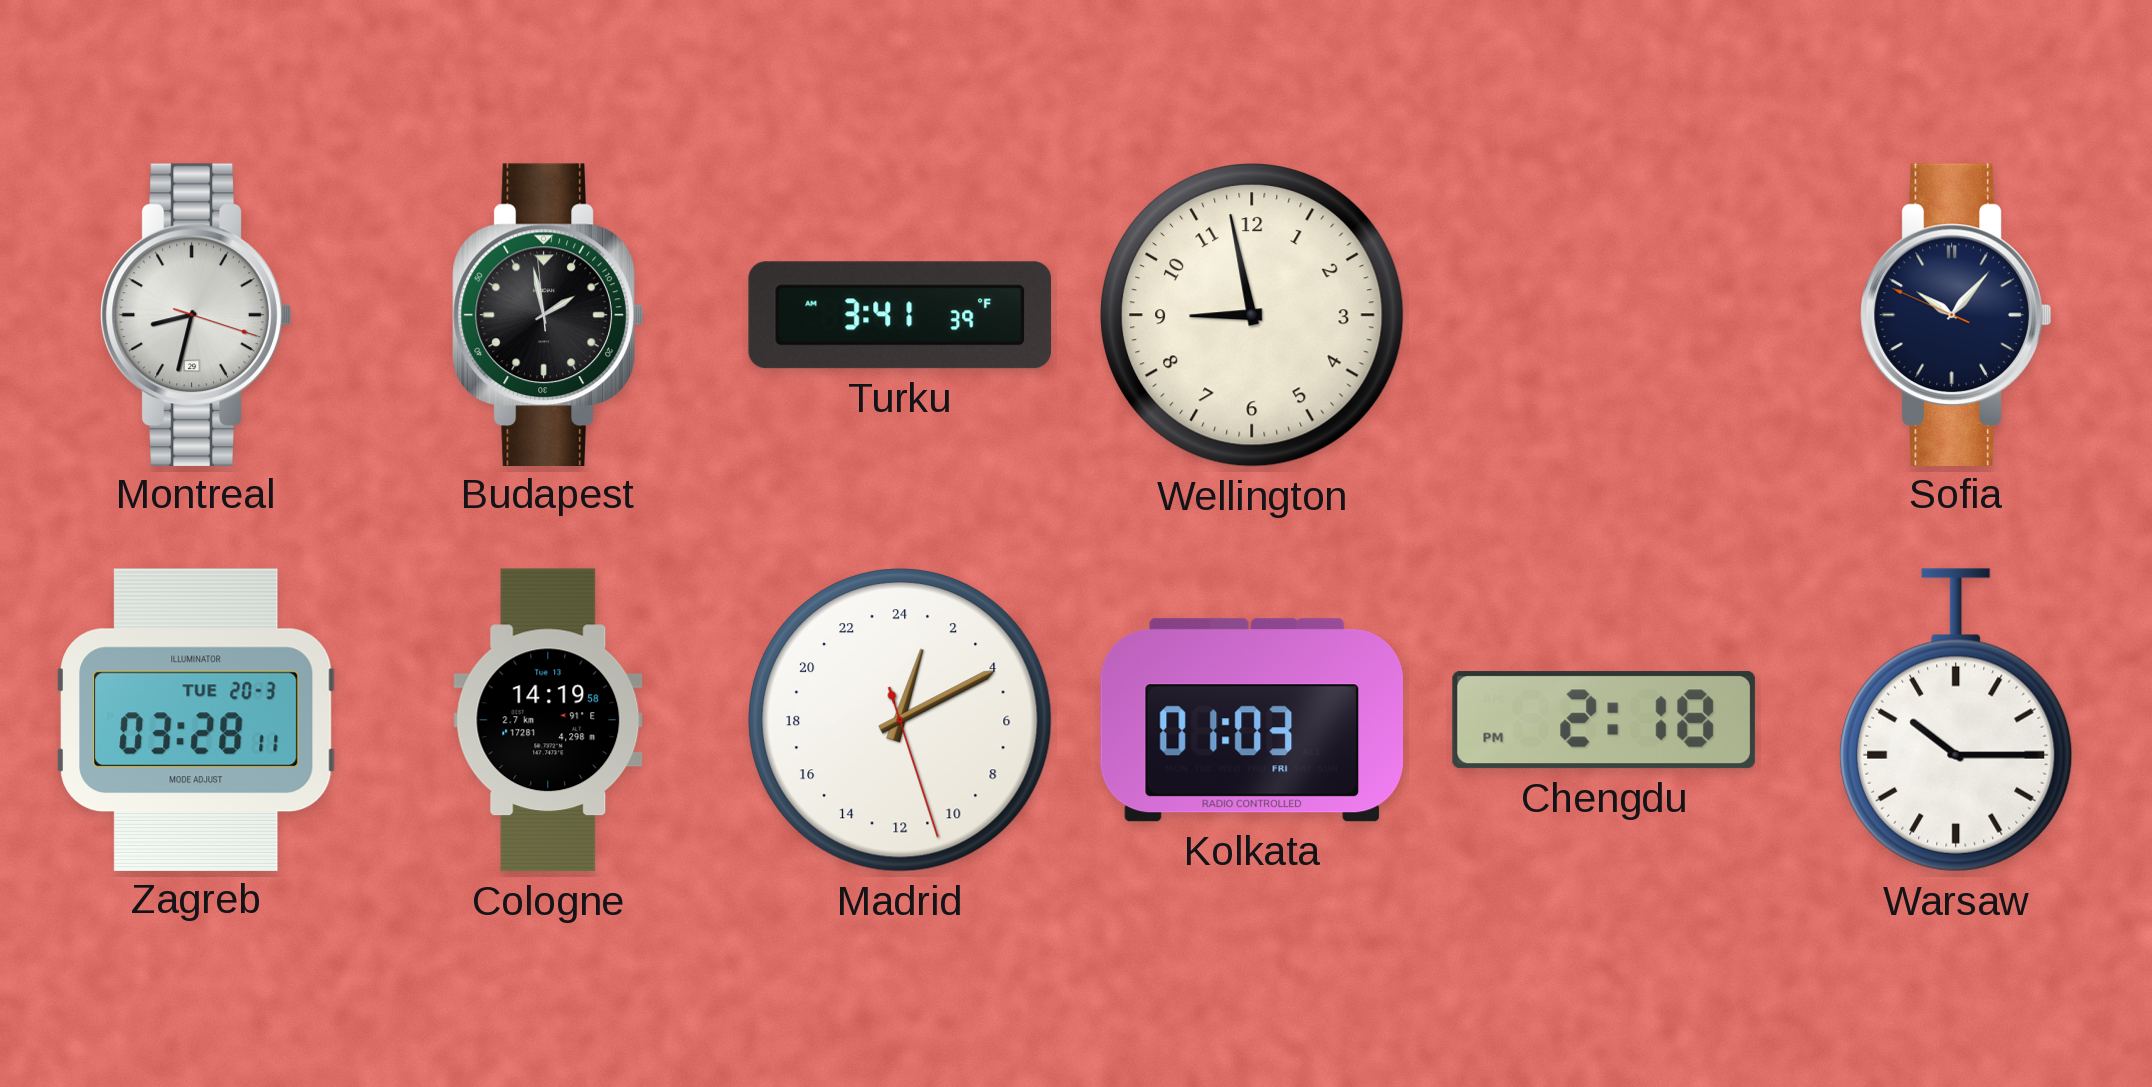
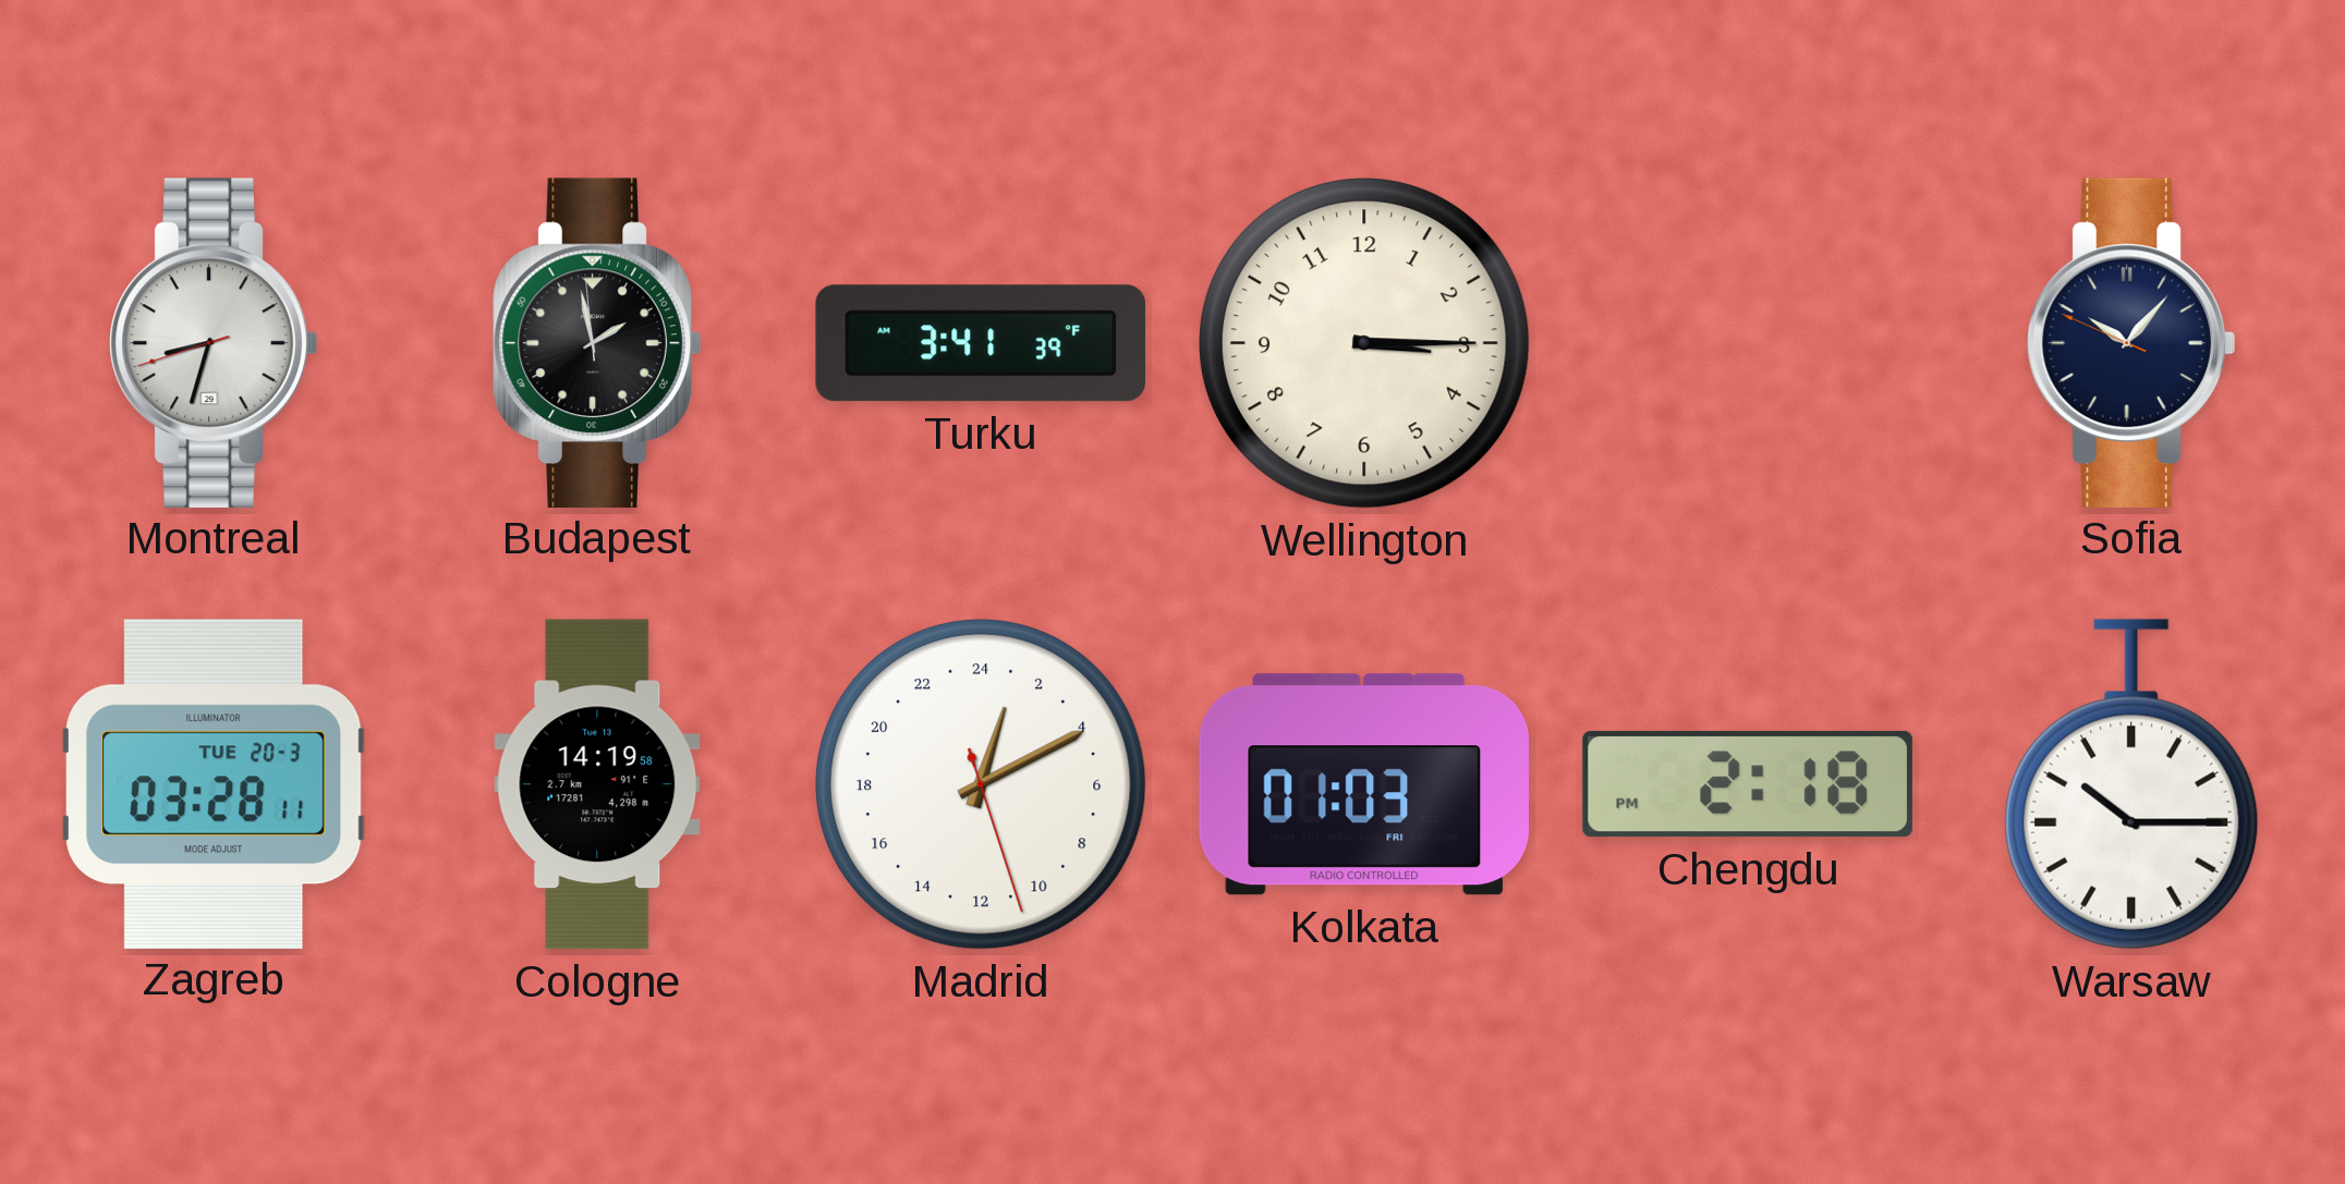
Montreal: 8:32:18 -> 8:32:42 (214, 342)
Wellington: 8:58 -> 3:15 (1365, 344)
